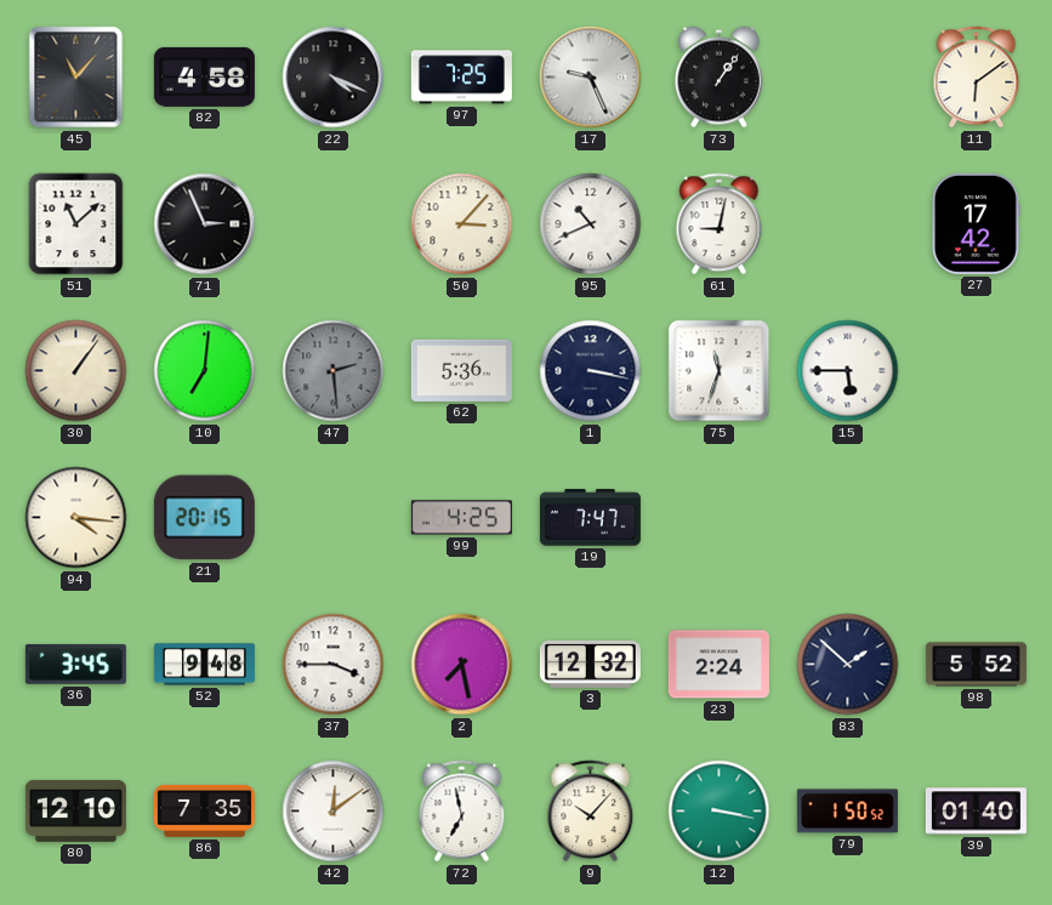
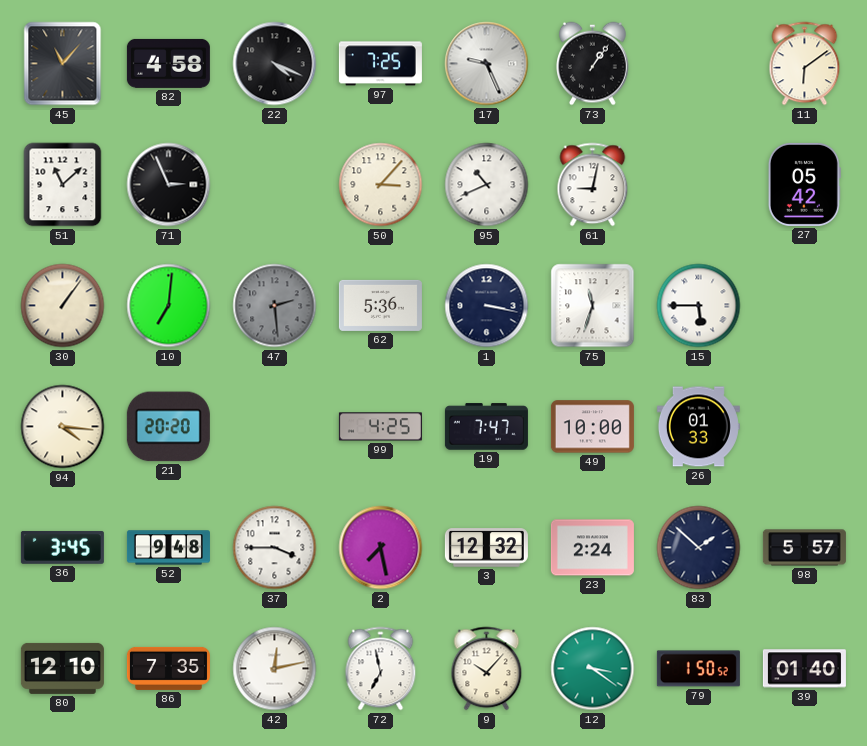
27: 17:42 -> 05:42 (804, 184)
21: 20:15 -> 20:20 (168, 427)
49: none -> 10:00 (592, 427)
26: none -> 01:33 (698, 427)
98: 5:52 -> 5:57 (804, 548)
42: 12:09 -> 12:13 (275, 669)
12: 3:17 -> 3:21 (593, 669)
